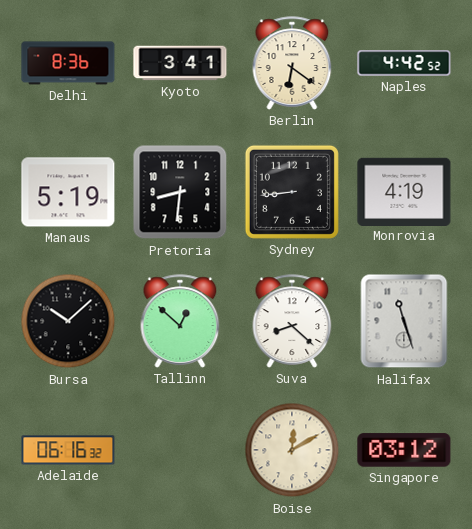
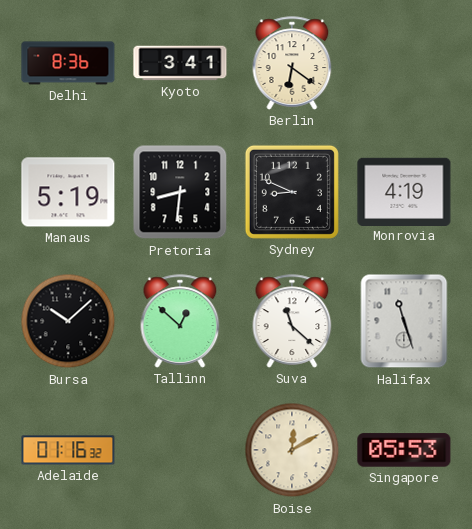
Naples: 4:42 -> none (404, 63)
Sydney: 8:44 -> 8:49 (292, 192)
Suva: 8:22 -> 11:22 (292, 321)
Adelaide: 06:16 -> 01:16 (68, 450)
Singapore: 03:12 -> 05:53 (404, 450)
